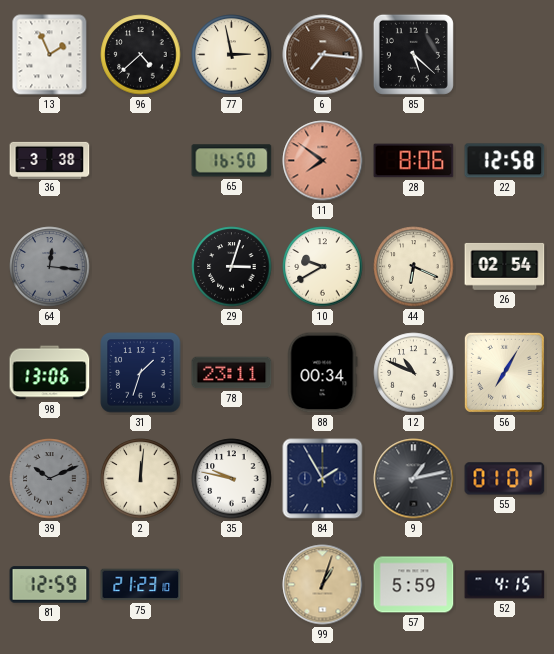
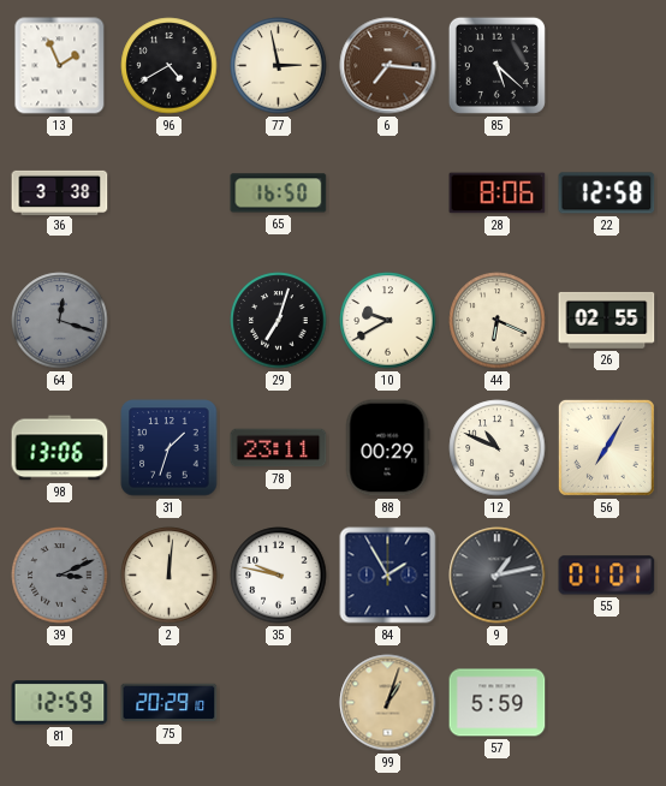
96: 4:38 -> 4:40 (170, 66)
11: 7:51 -> none (323, 161)
64: 12:16 -> 12:18 (60, 321)
29: 3:03 -> 7:03 (279, 321)
26: 02:54 -> 02:55 (607, 320)
88: 00:34 -> 00:29 (387, 448)
39: 10:11 -> 3:11 (60, 576)
75: 21:23 -> 20:29 (170, 703)
52: 4:15 -> none (505, 585)
